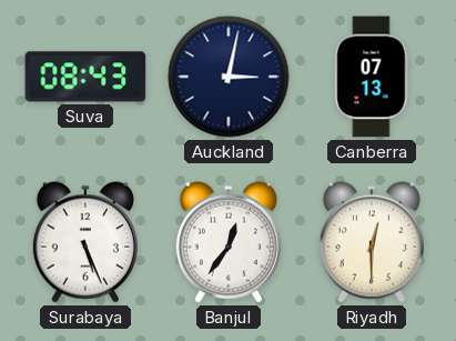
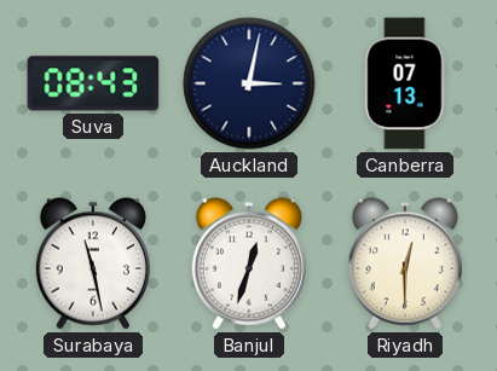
Surabaya: 5:26 -> 11:28 (93, 263)
Banjul: 12:36 -> 12:33 (249, 263)
